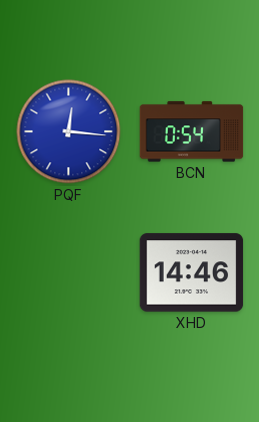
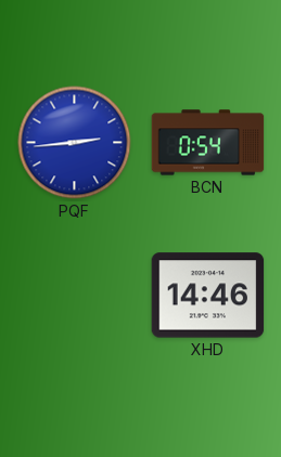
PQF: 12:16 -> 2:44 (75, 143)
